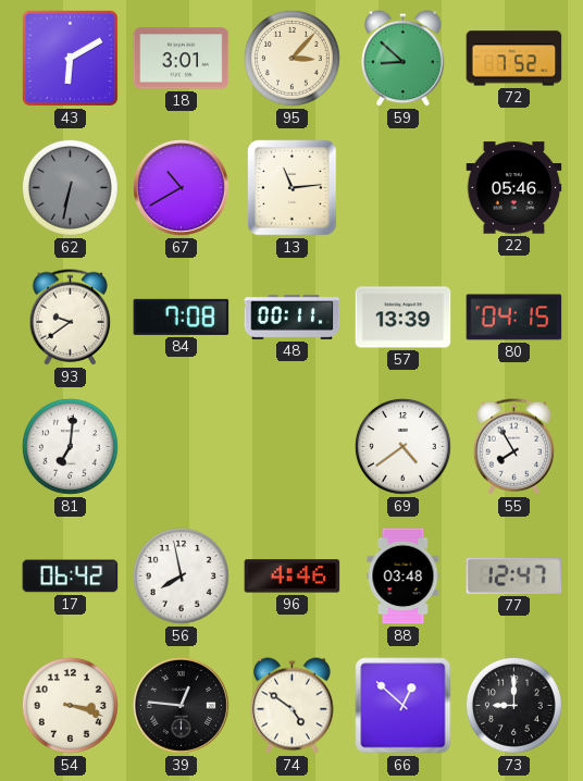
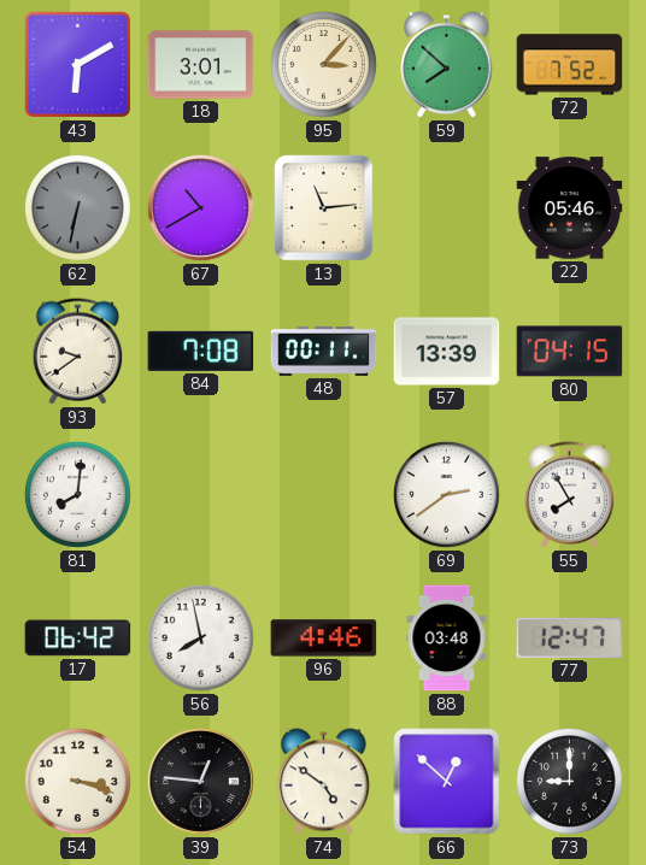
59: 8:52 -> 7:52 (447, 65)
81: 7:01 -> 8:01 (77, 494)
69: 4:39 -> 2:39 (446, 494)
